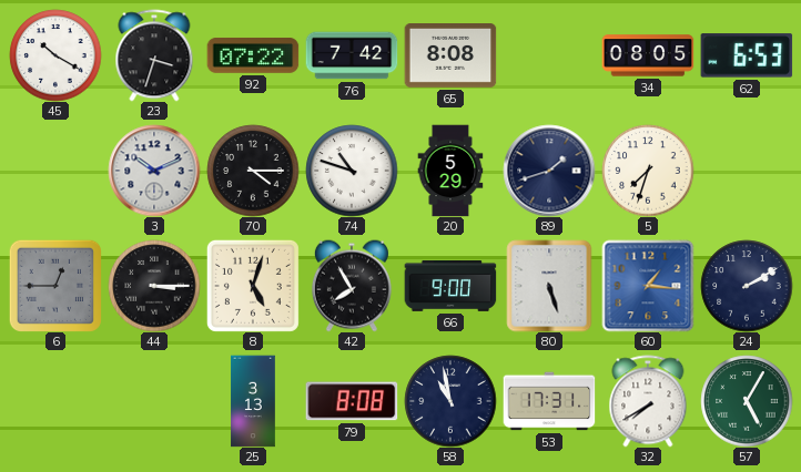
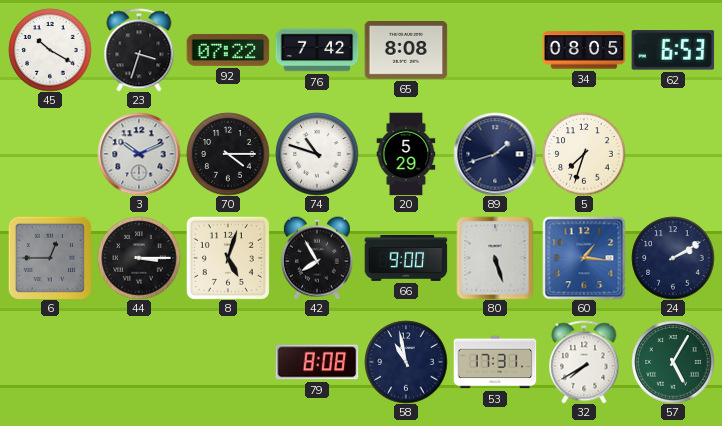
25: 3:13 -> none (253, 401)
